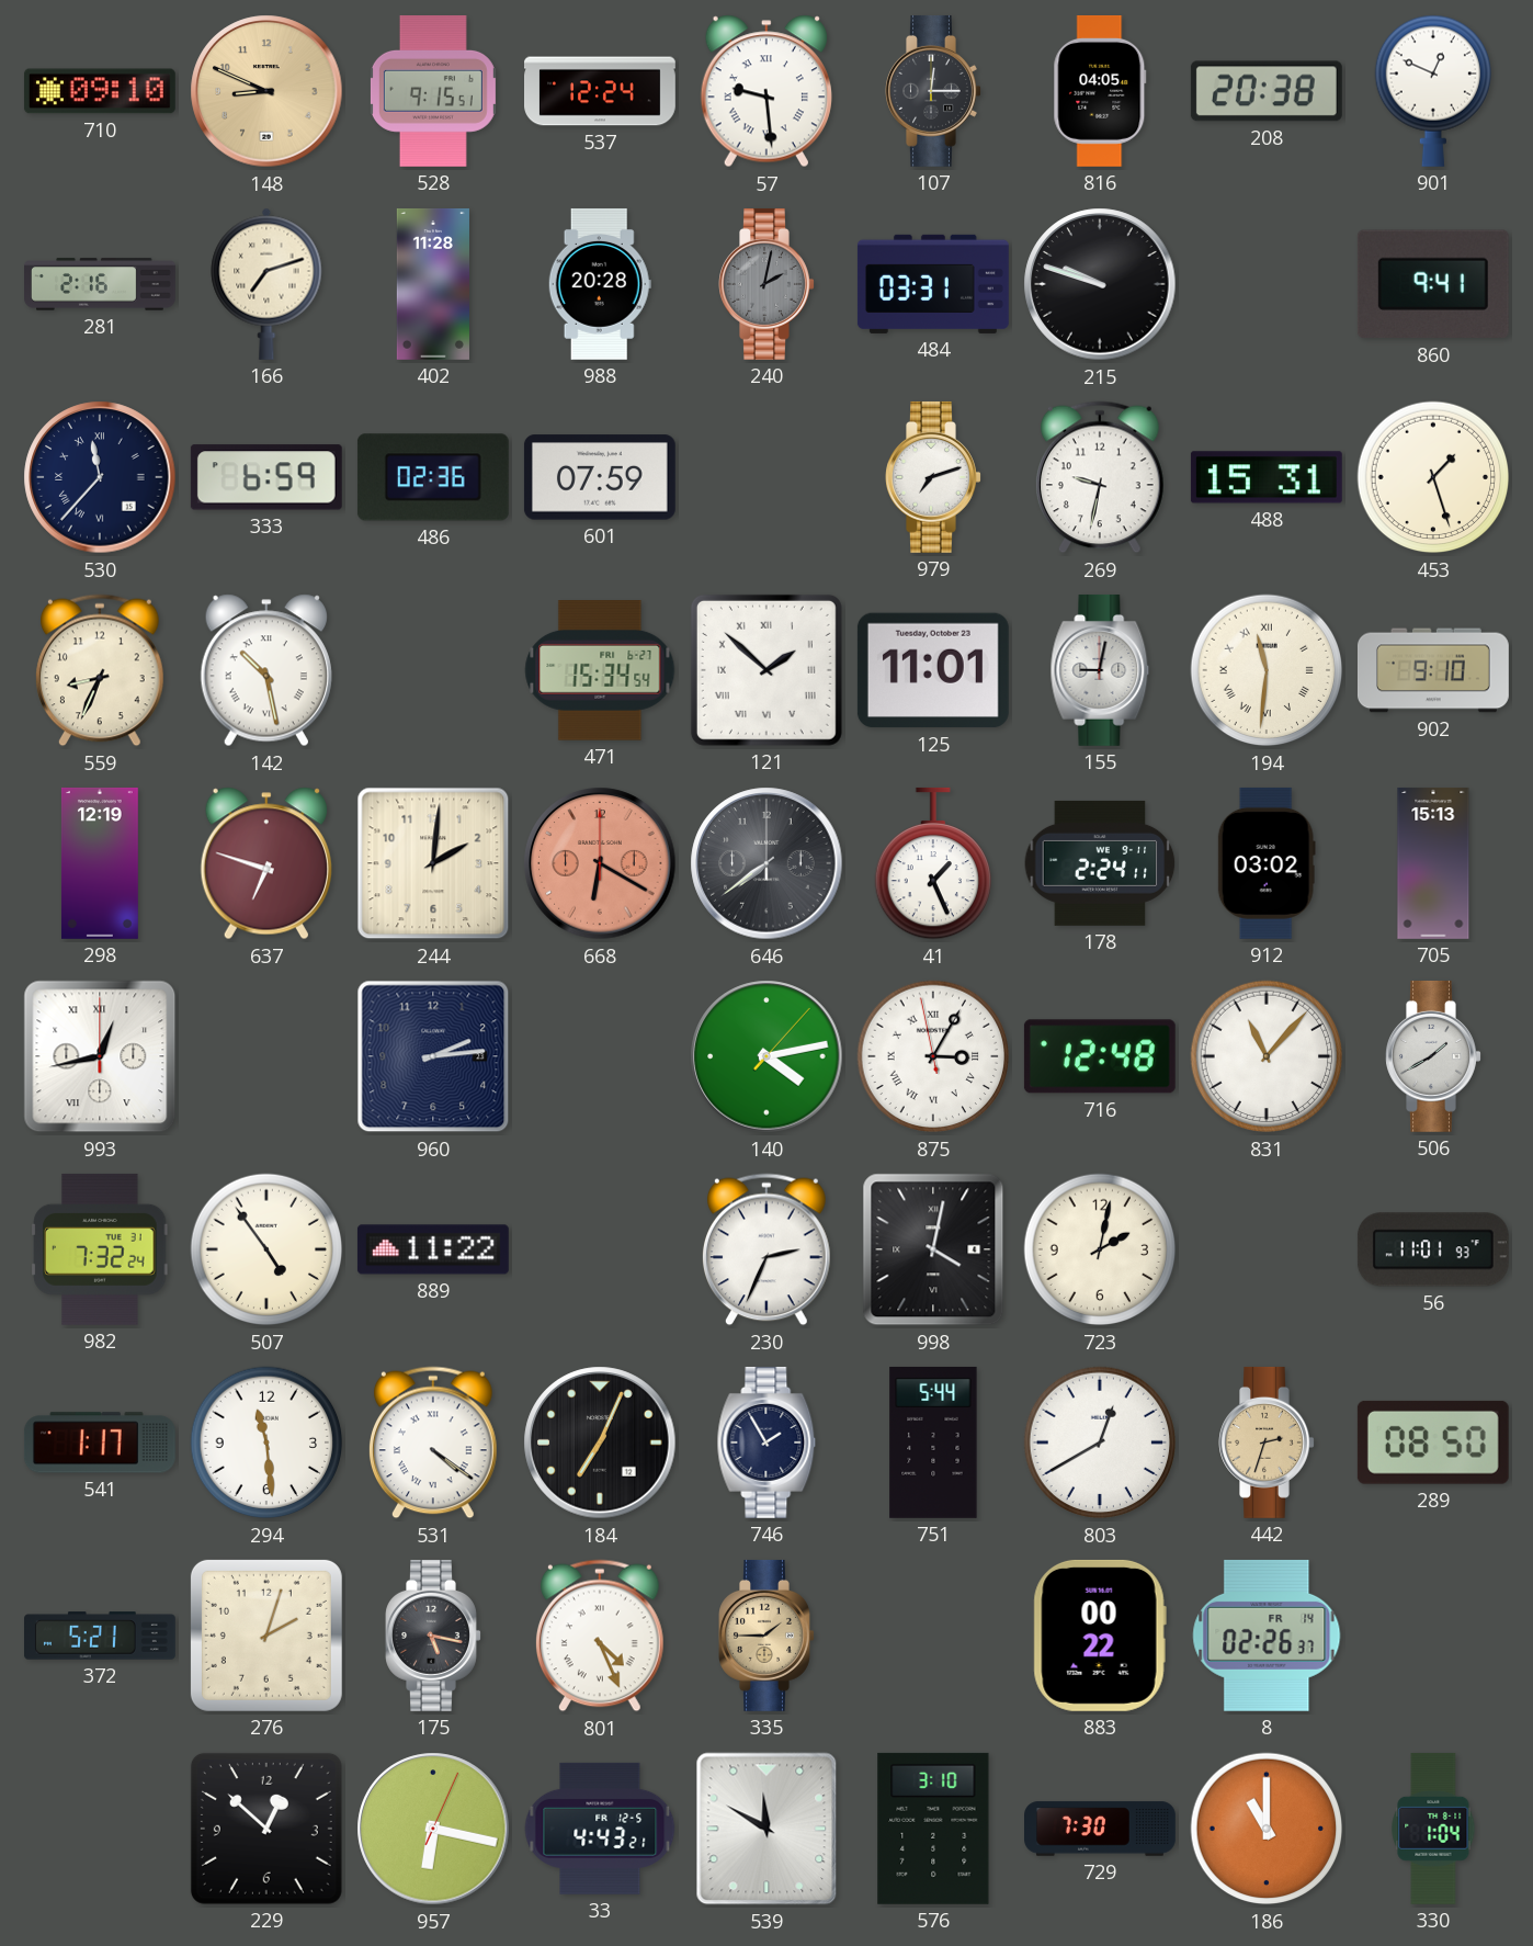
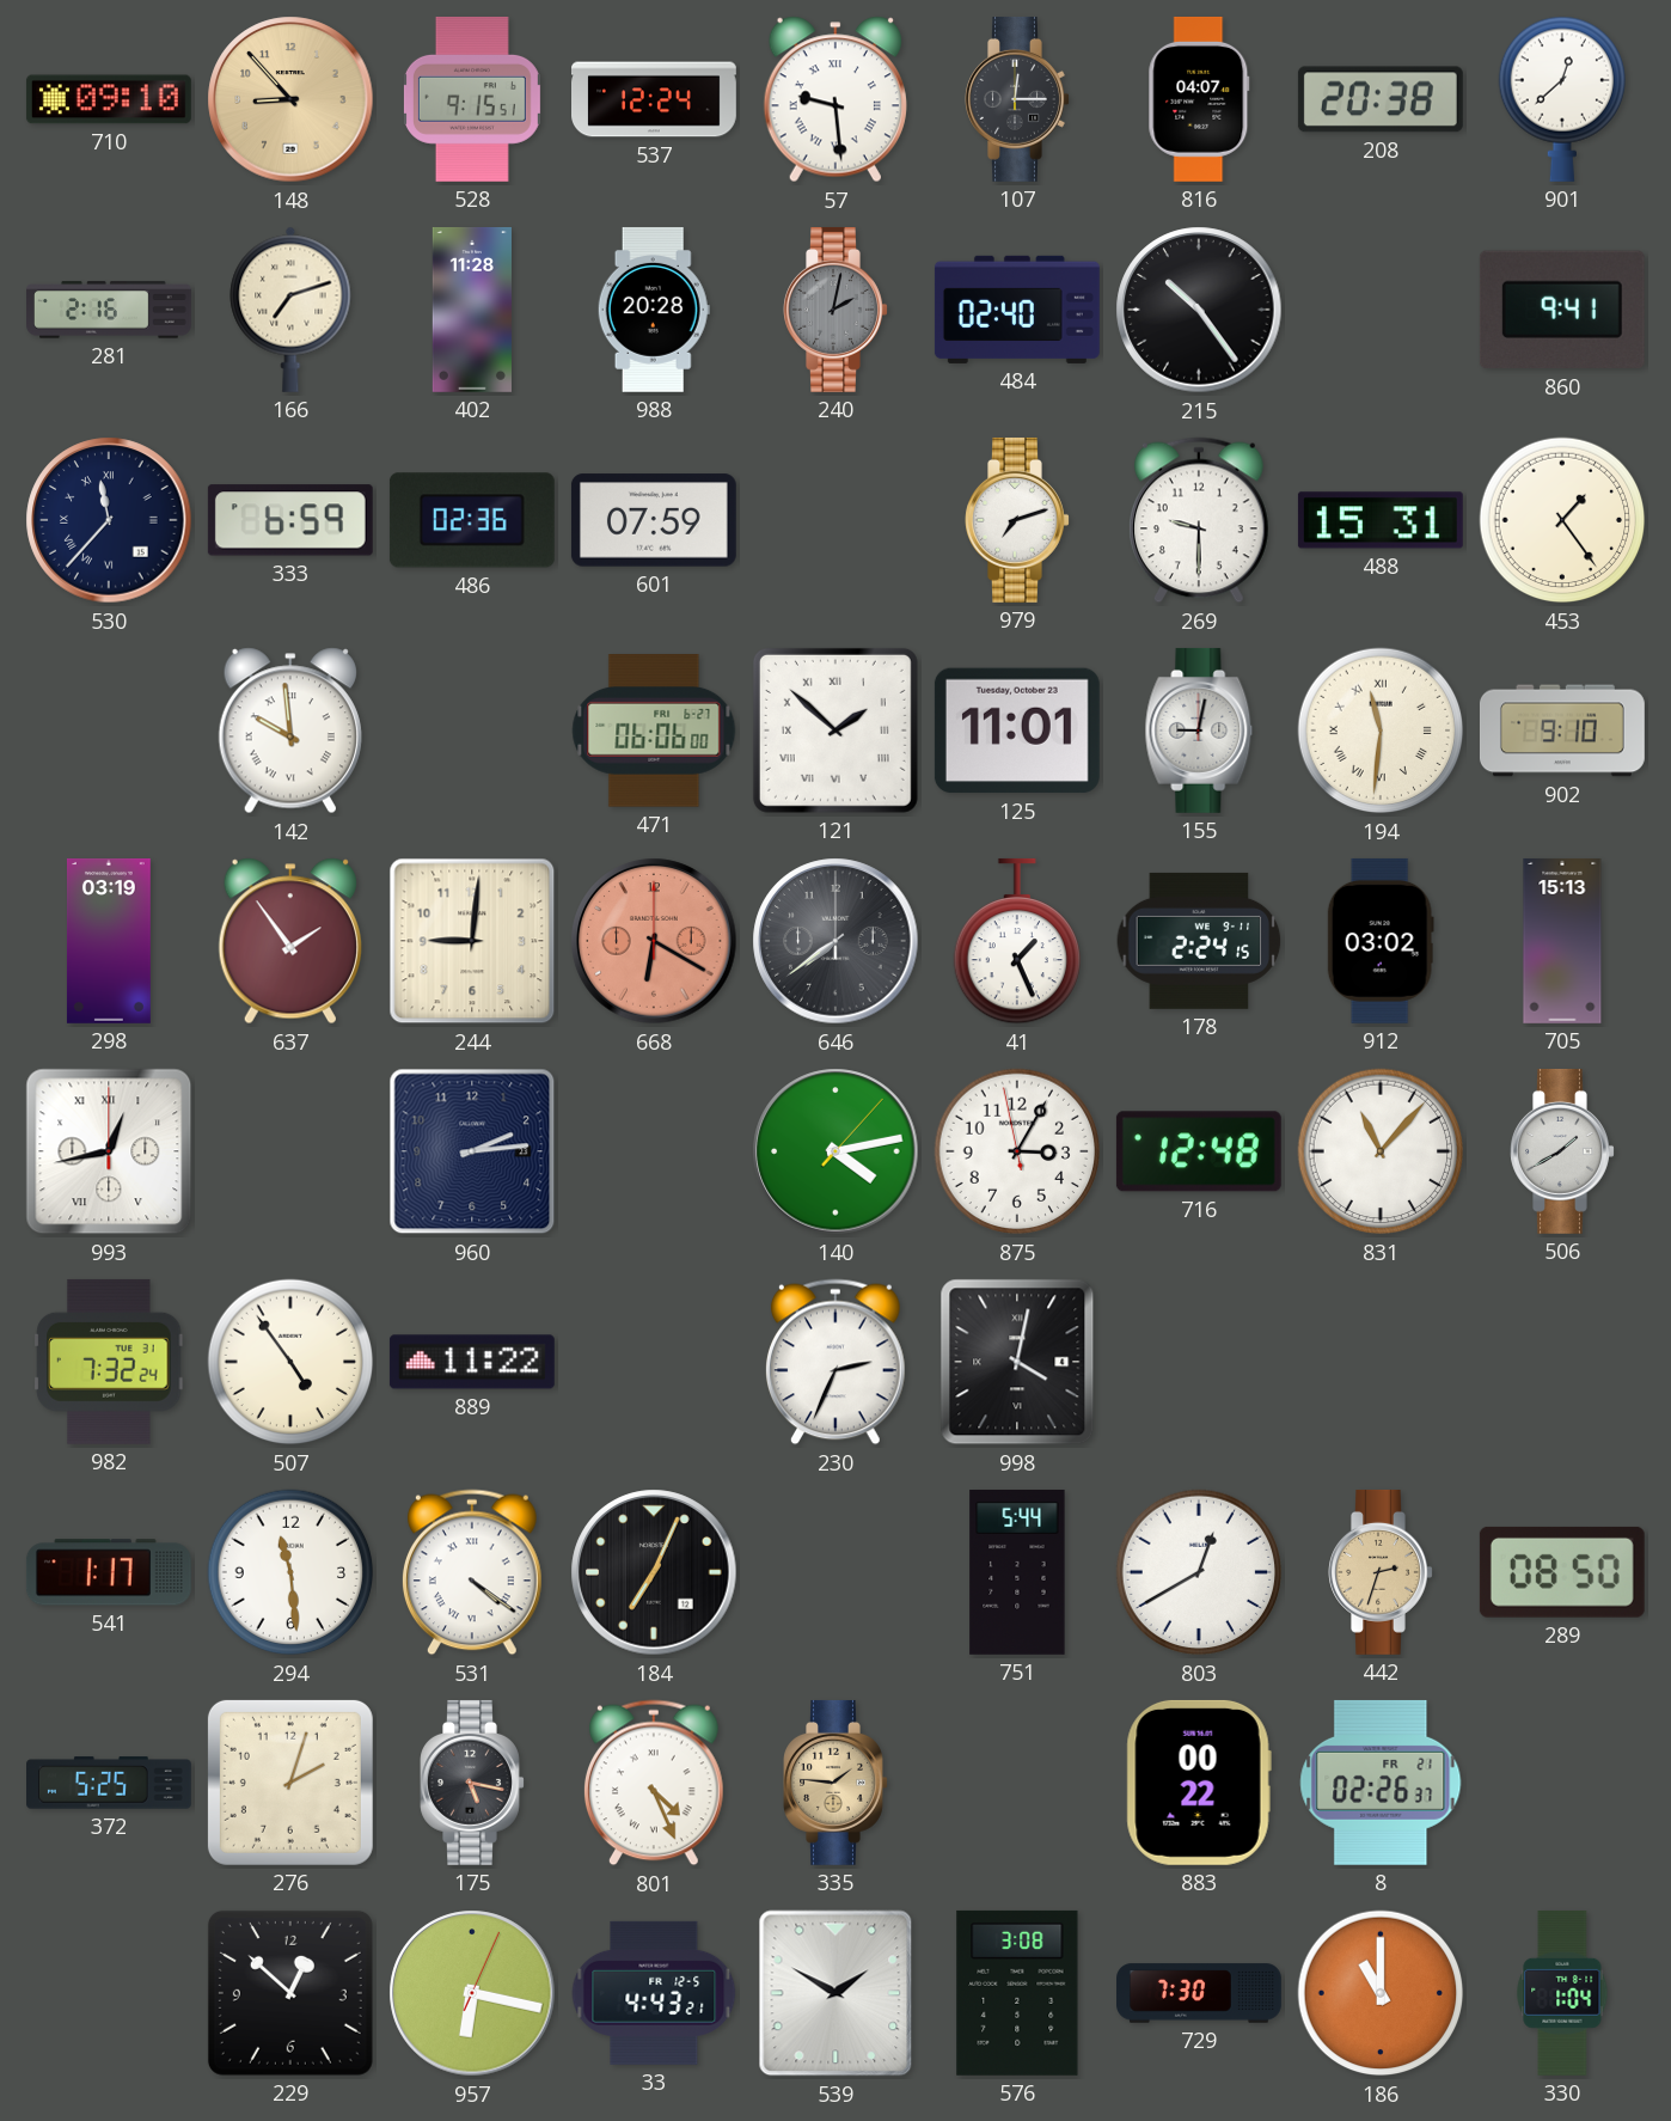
148: 8:49 -> 8:53 (290, 99)
816: 04:05 -> 04:07 (1199, 99)
901: 12:49 -> 12:38 (1561, 99)
484: 03:31 -> 02:40 (1017, 310)
215: 9:48 -> 10:24 (1199, 310)
269: 9:32 -> 9:30 (1200, 520)
453: 1:27 -> 1:24 (1562, 520)
559: 8:34 -> none (101, 670)
142: 10:28 -> 9:59 (290, 731)
471: 15:34 -> 06:06 (654, 732)
298: 12:19 -> 03:19 (109, 941)
637: 6:48 -> 1:54 (290, 941)
244: 2:01 -> 9:01 (472, 941)
178: 2:24:11 -> 2:24:15 (1199, 941)
875 numerals: Roman -> Arabic (1017, 1151)
723: 2:02 -> none (1100, 1249)
56: 11:01 -> none (1433, 1249)
746: 1:55 -> none (766, 1442)
372: 5:21 -> 5:25 (110, 1783)
335: 1:45 -> 1:46 (835, 1783)
8 date: FR 14 -> FR 21 (1381, 1783)
539: 11:50 -> 1:50 (835, 1993)
576: 3:10 -> 3:08 (1017, 1993)
